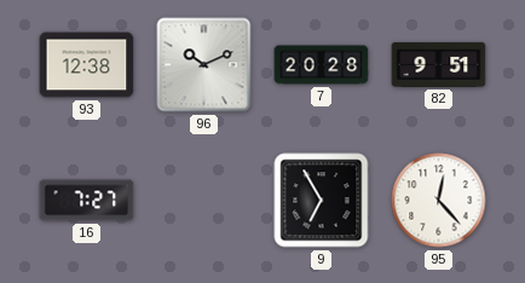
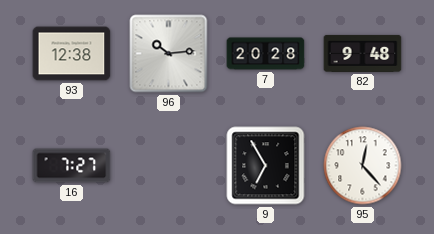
96: 10:11 -> 10:14 (169, 54)
82: 9:51 -> 9:48 (363, 53)
